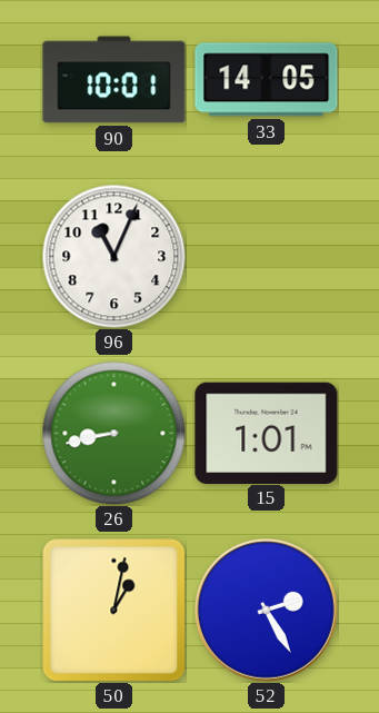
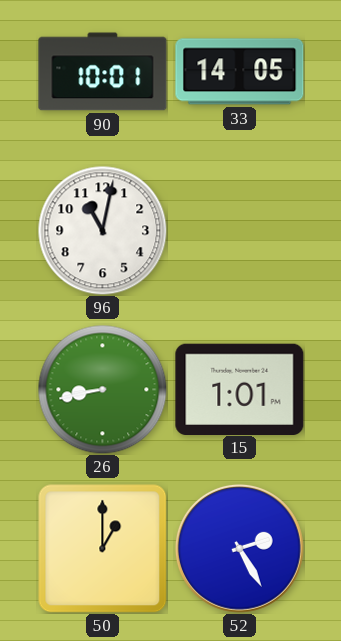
96: 11:04 -> 11:02 (102, 230)
50: 1:02 -> 1:00 (102, 548)
